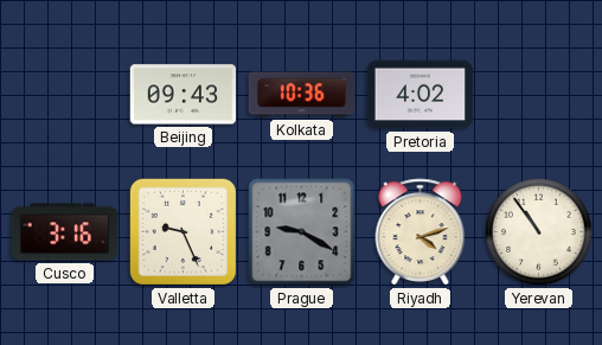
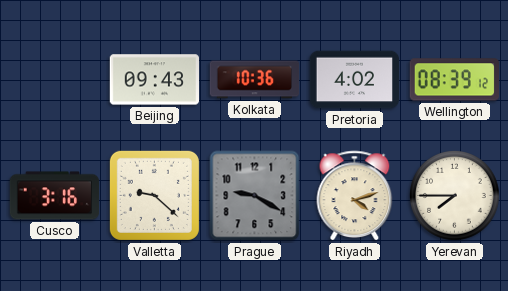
Wellington: none -> 08:39 (454, 80)
Valletta: 9:26 -> 9:22 (154, 195)
Yerevan: 10:54 -> 7:45 (455, 196)
